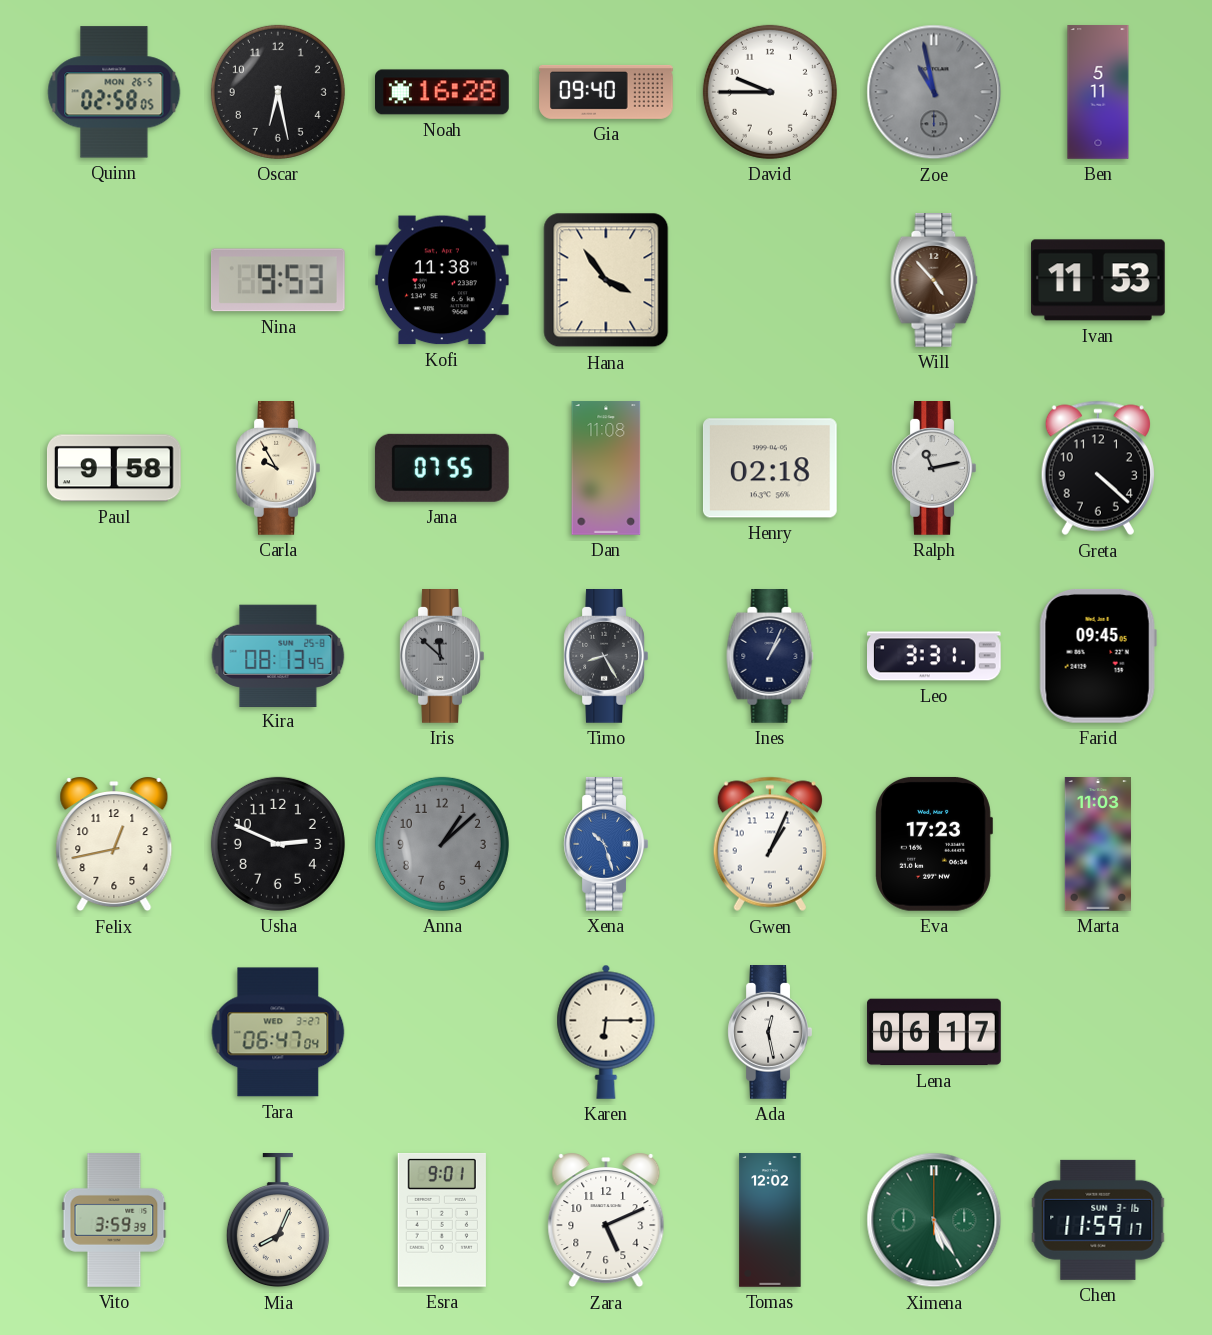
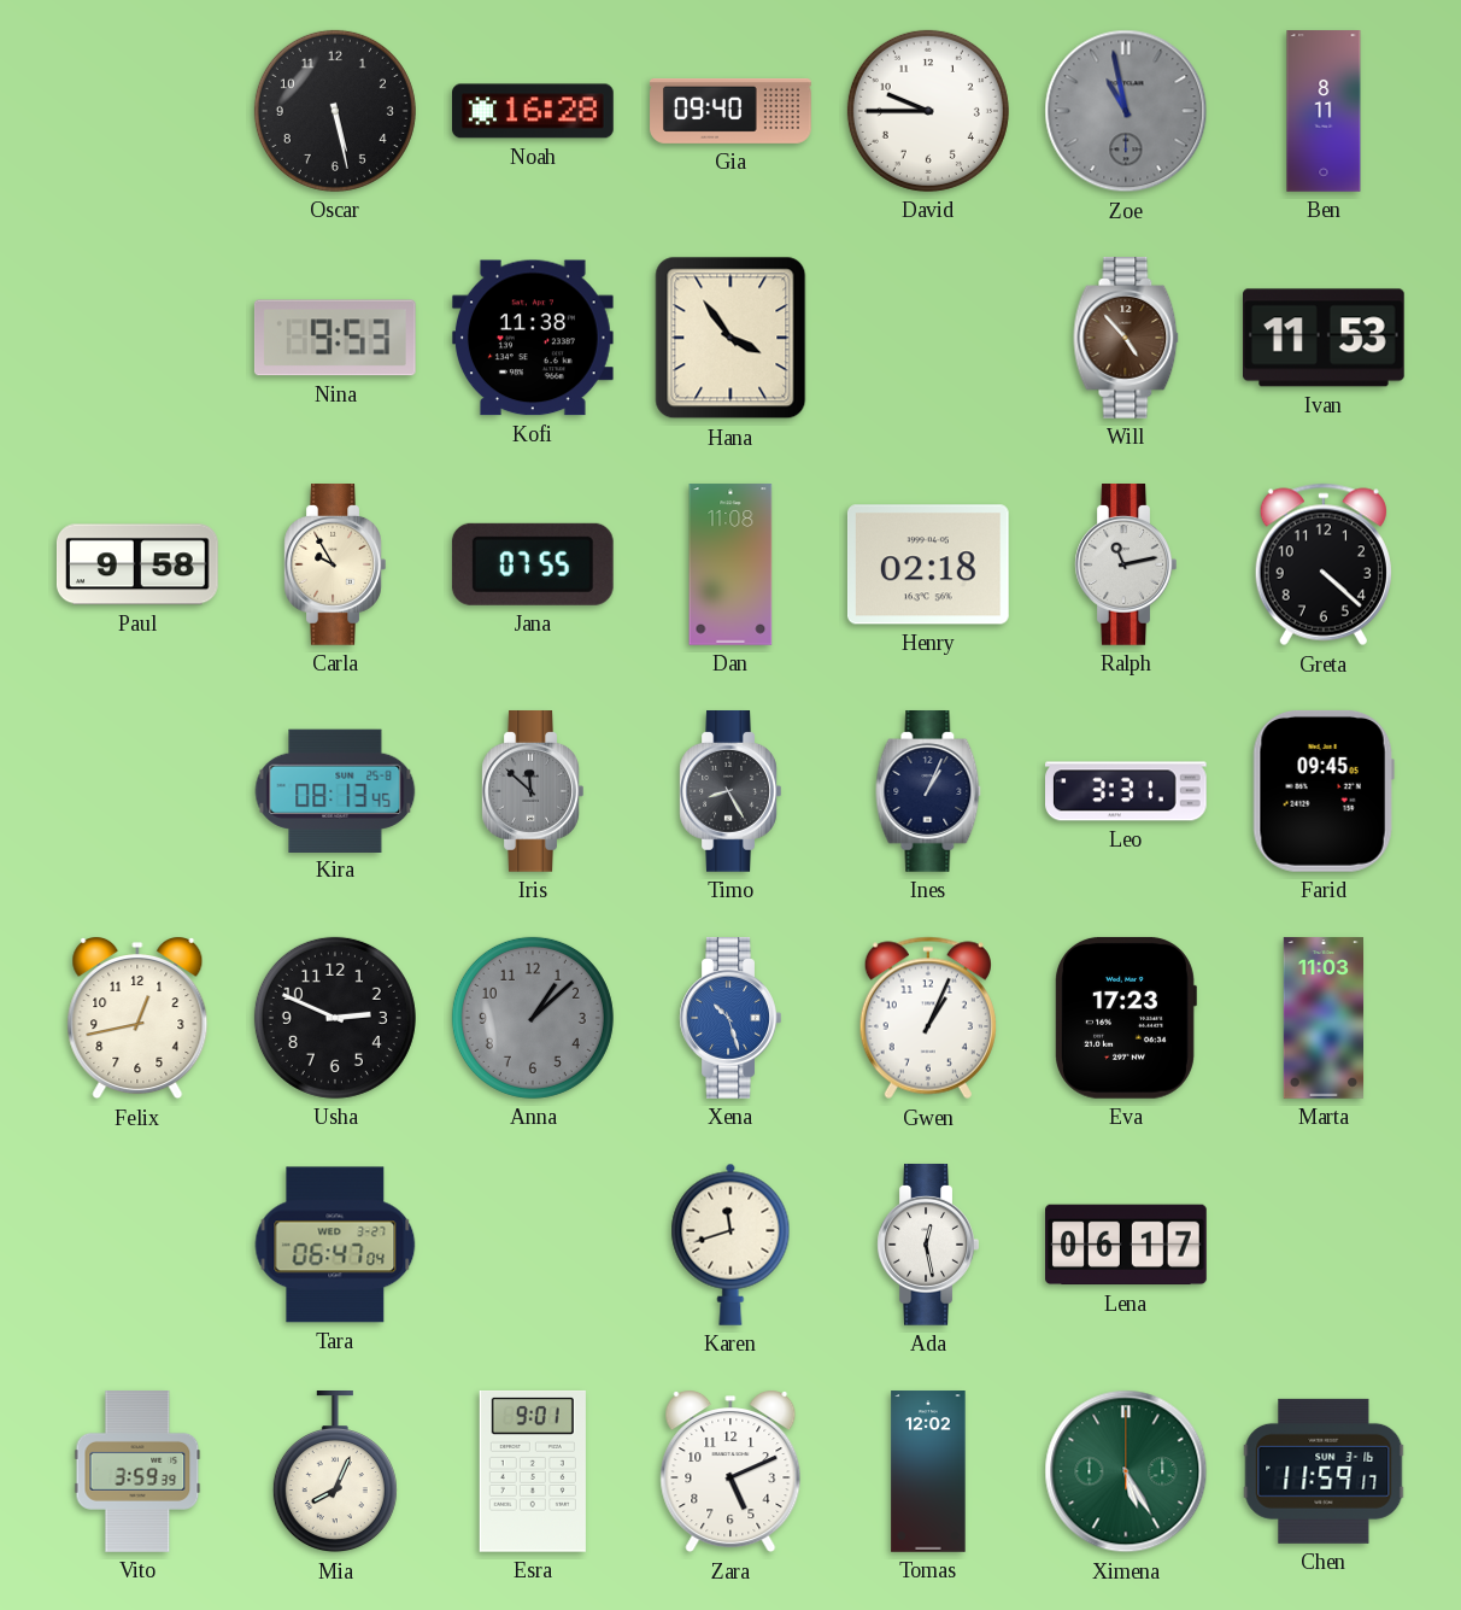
Quinn: 02:58 -> none (114, 92)
Oscar: 6:28 -> 5:28 (335, 111)
Ben: 5:11 -> 8:11 (1324, 111)
Karen: 6:15 -> 11:42 (730, 1245)
